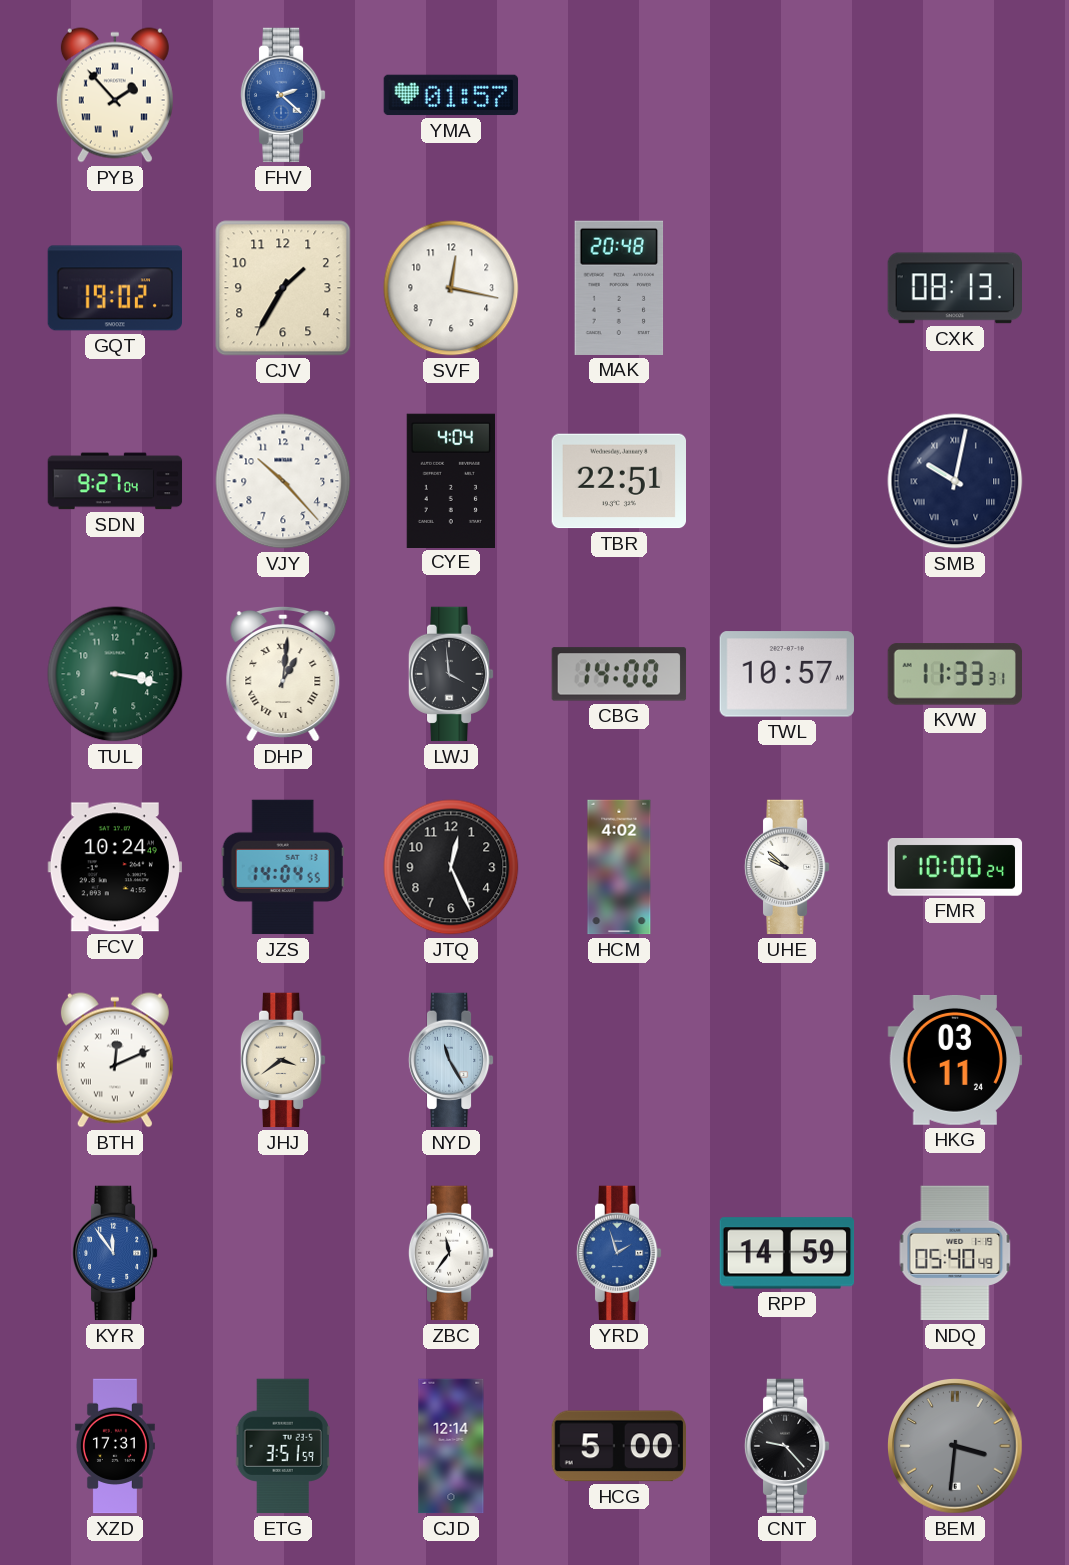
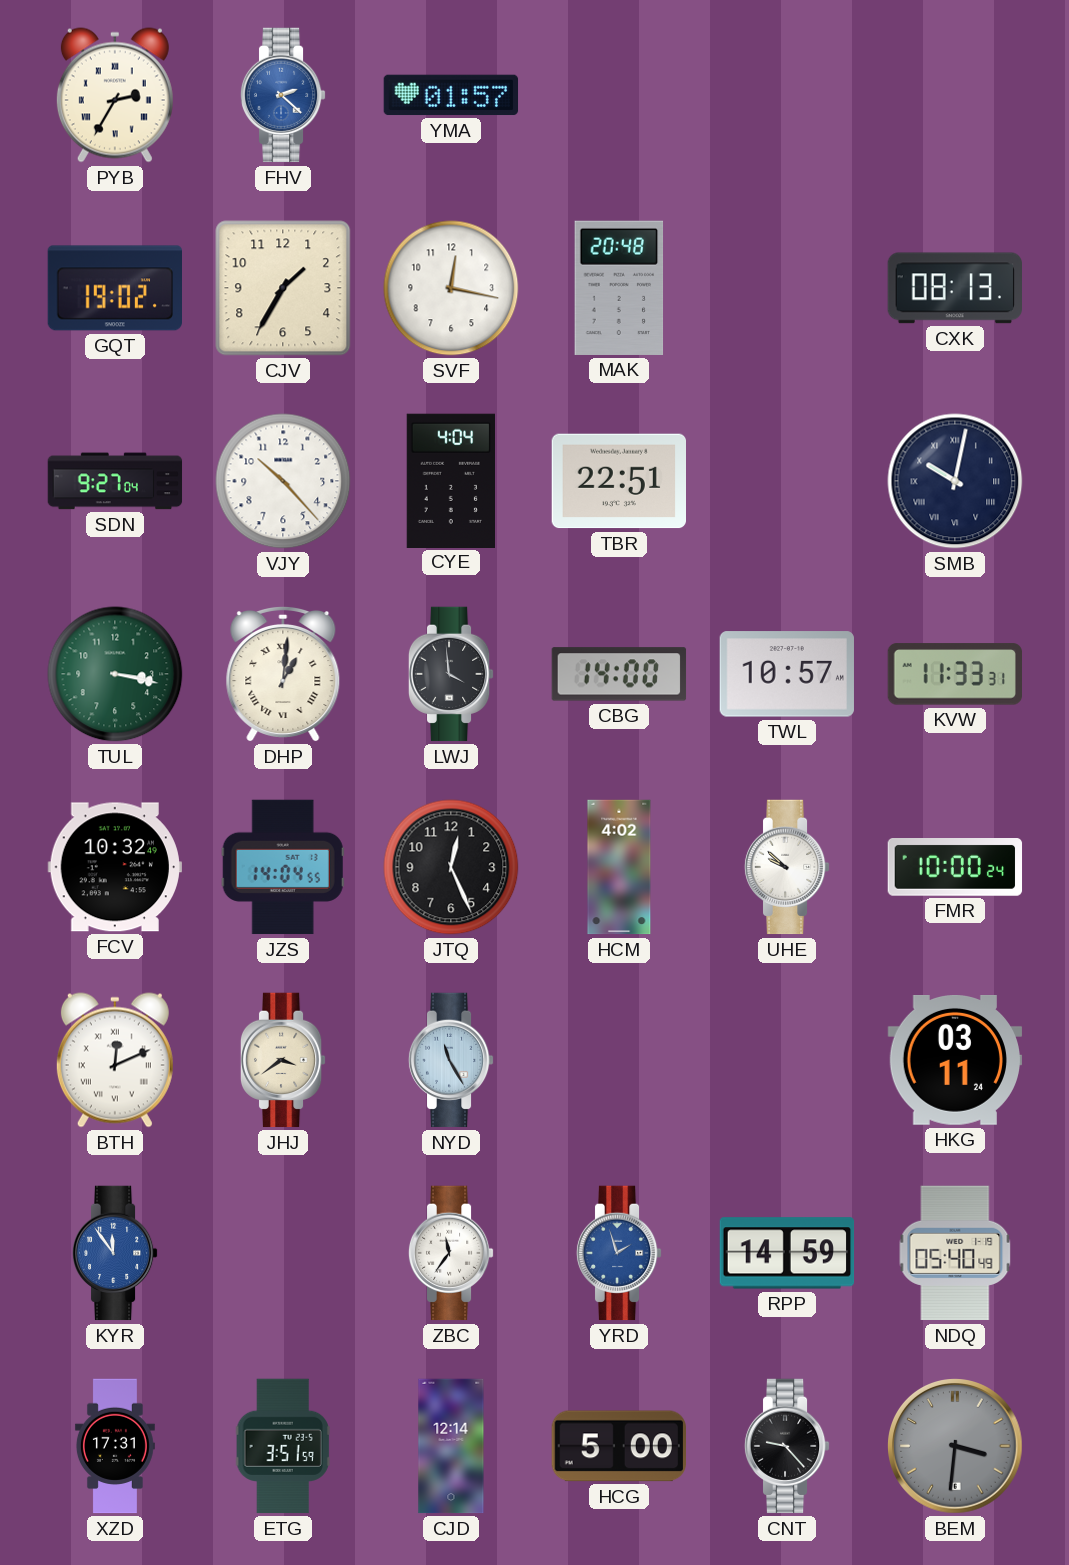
PYB: 1:53 -> 2:35 (115, 95)
FCV: 10:24 -> 10:32 (114, 867)
